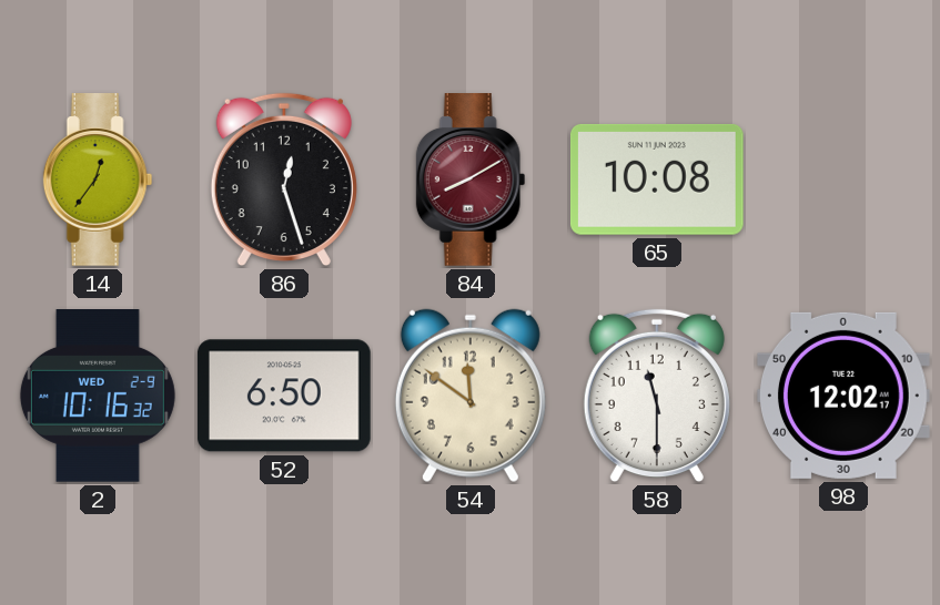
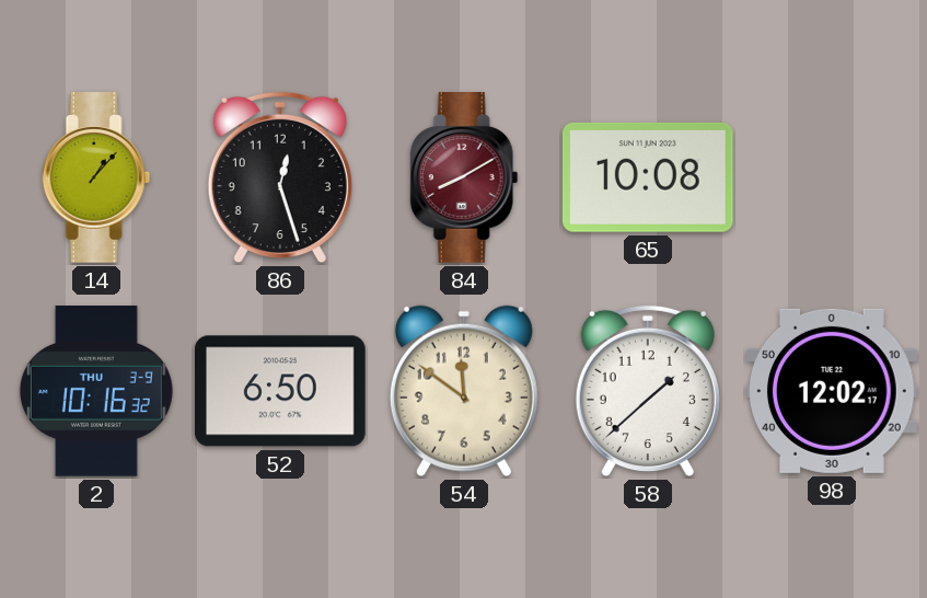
14: 12:36 -> 1:07 (96, 179)
2 date: WED 2-9 -> THU 3-9 (96, 392)
58: 11:30 -> 1:38 (648, 391)
